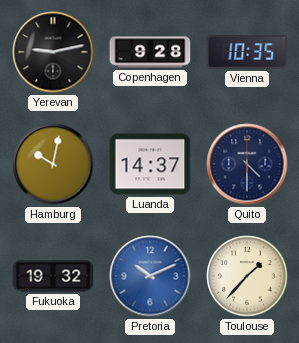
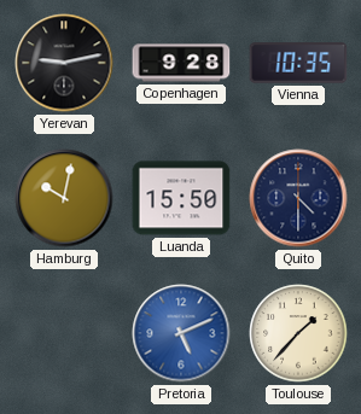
Luanda: 14:37 -> 15:50 (181, 198)
Fukuoka: 19:32 -> none (53, 276)
Pretoria: 10:11 -> 5:11 (181, 333)
